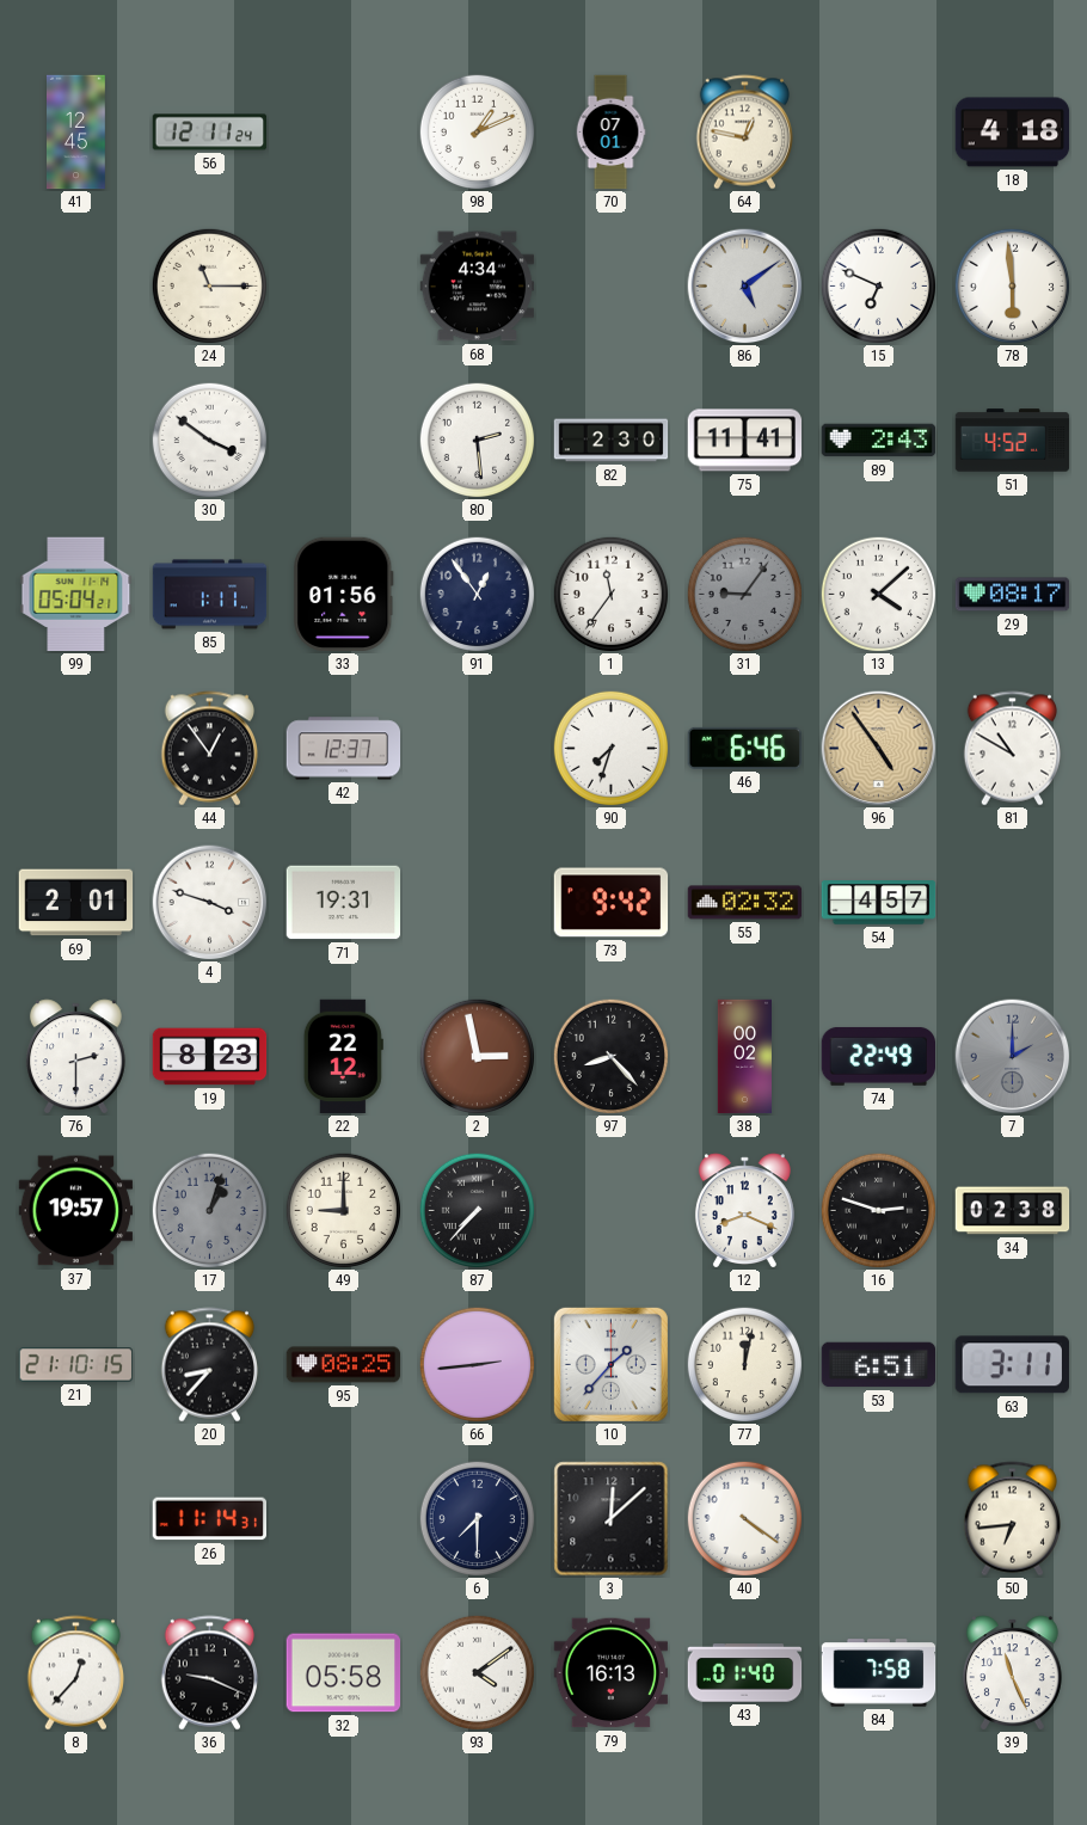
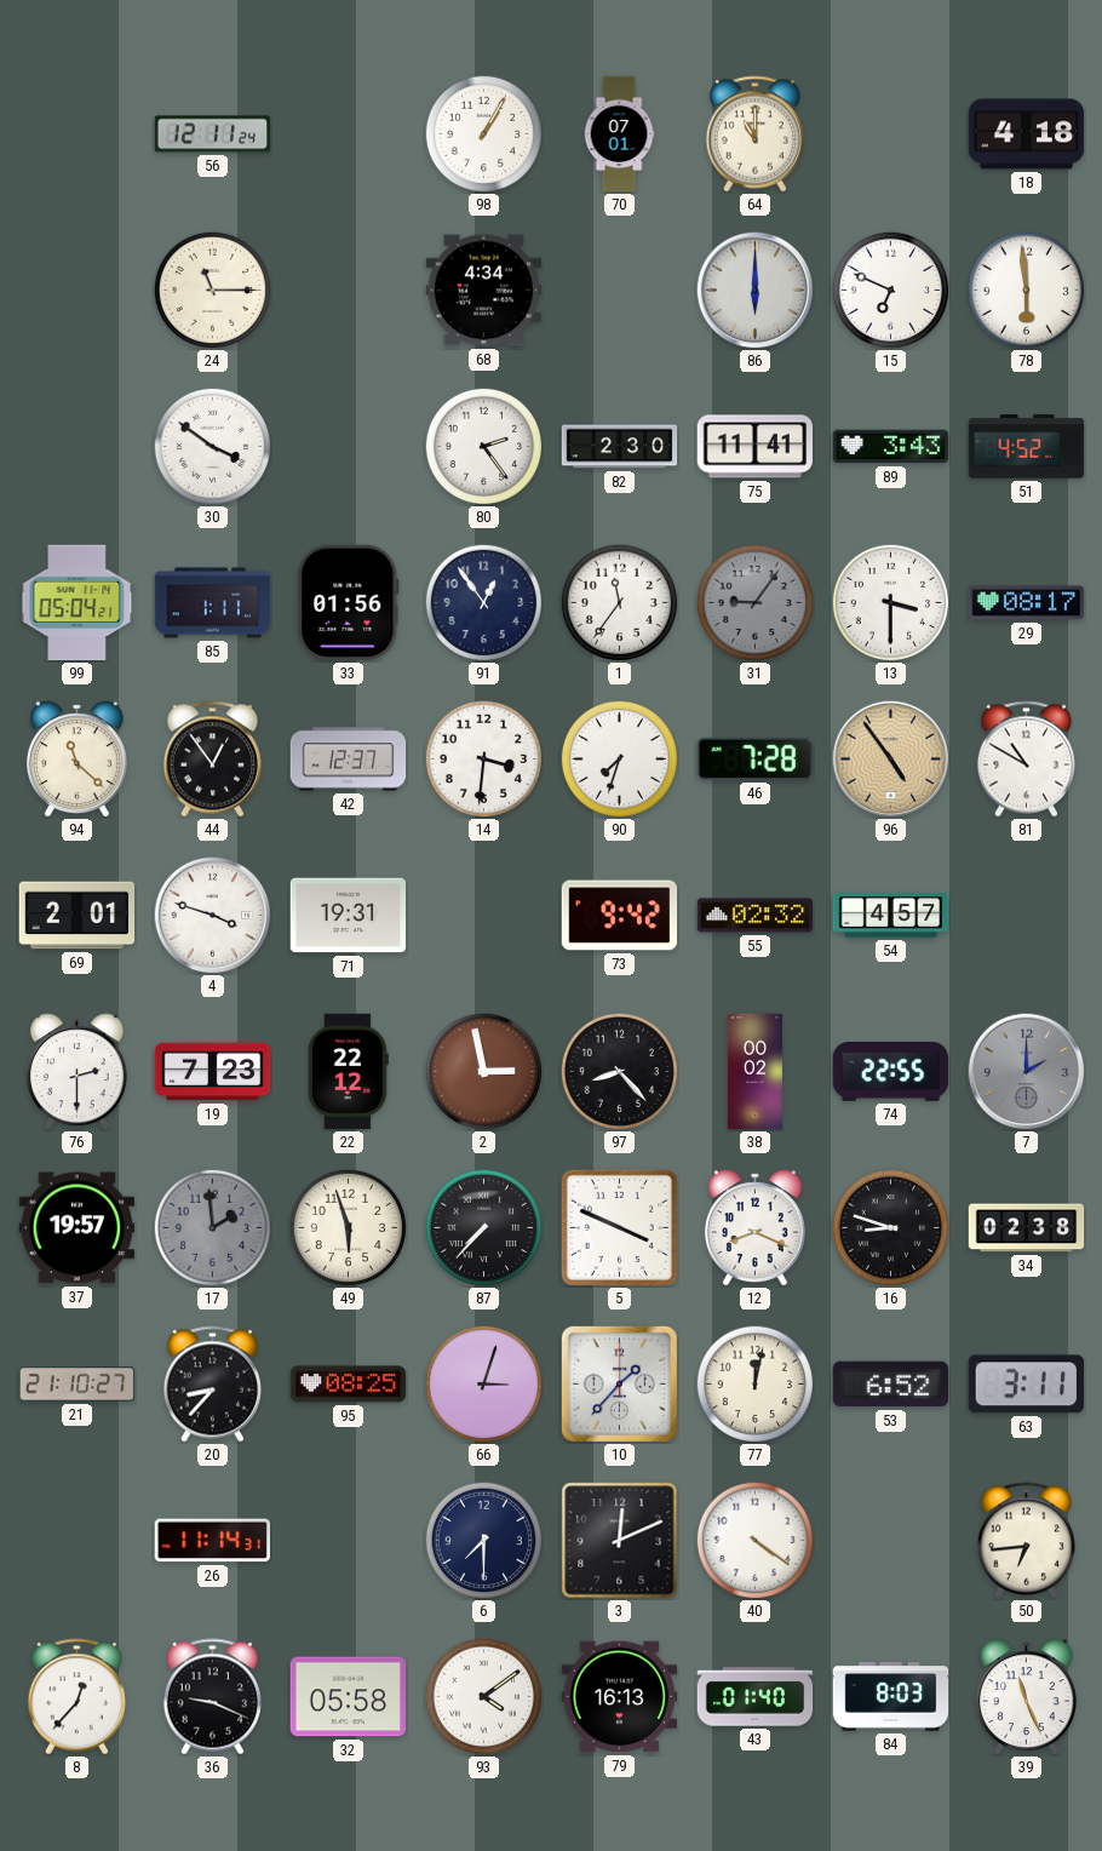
41: 12:45 -> none (76, 133)
98: 1:11 -> 1:05 (483, 133)
64: 12:47 -> 11:00 (754, 134)
86: 5:09 -> 6:00 (756, 291)
80: 2:29 -> 2:24 (483, 446)
89: 2:43 -> 3:43 (891, 447)
13: 4:08 -> 3:30 (890, 602)
94: none -> 11:22 (76, 758)
14: none -> 3:31 (483, 758)
46: 6:46 -> 7:28 (754, 758)
19: 8:23 -> 7:23 (213, 1072)
74: 22:49 -> 22:55 (891, 1071)
17: 1:03 -> 1:59 (212, 1227)
49: 9:00 -> 5:57 (348, 1227)
5: none -> 3:49 (619, 1227)
16: 2:48 -> 8:48 (890, 1227)
21: 21:10:15 -> 21:10:27 (78, 1385)
66: 2:44 -> 3:03 (483, 1383)
53: 6:51 -> 6:52 (891, 1385)
3: 12:08 -> 12:11 (620, 1541)
84: 7:58 -> 8:03 (891, 1697)
